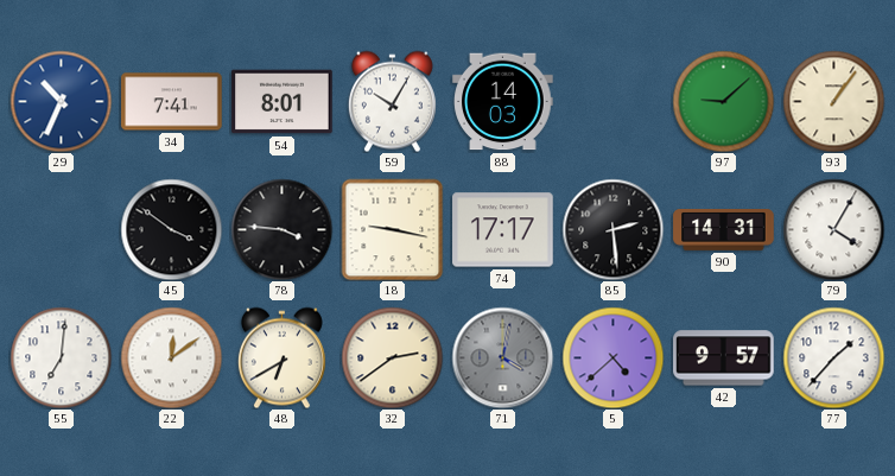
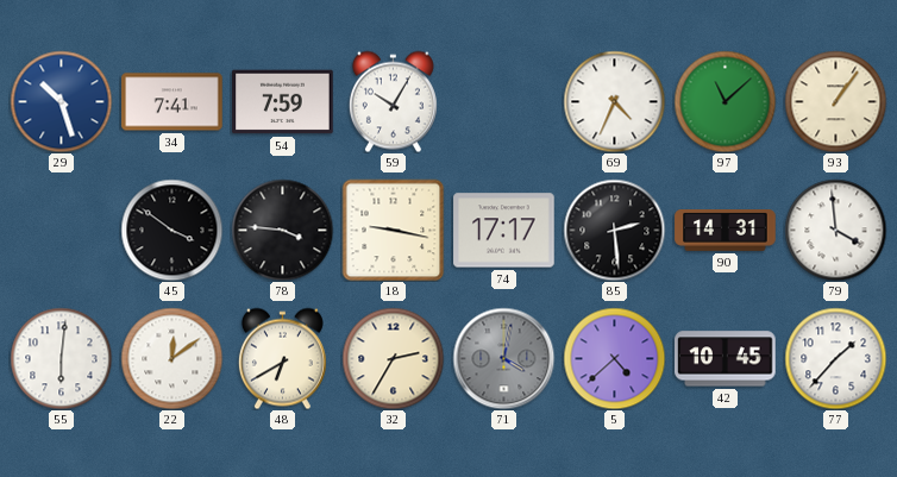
29: 10:34 -> 10:27 (61, 101)
54: 8:01 -> 7:59 (283, 102)
88: 14:03 -> none (503, 102)
69: none -> 4:34 (614, 101)
97: 9:08 -> 11:08 (724, 101)
79: 4:05 -> 3:59 (835, 230)
55: 7:01 -> 6:01 (61, 358)
32: 2:39 -> 2:35 (393, 358)
42: 9:57 -> 10:45 (726, 359)
